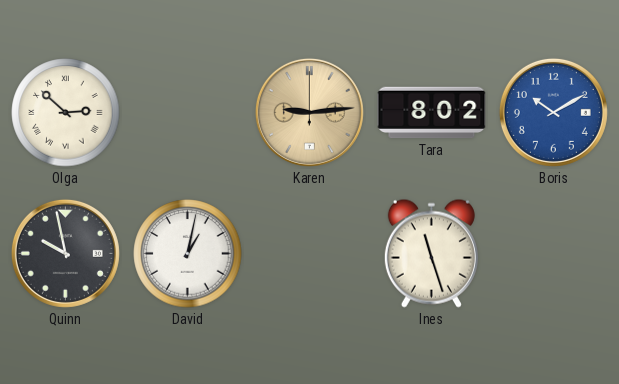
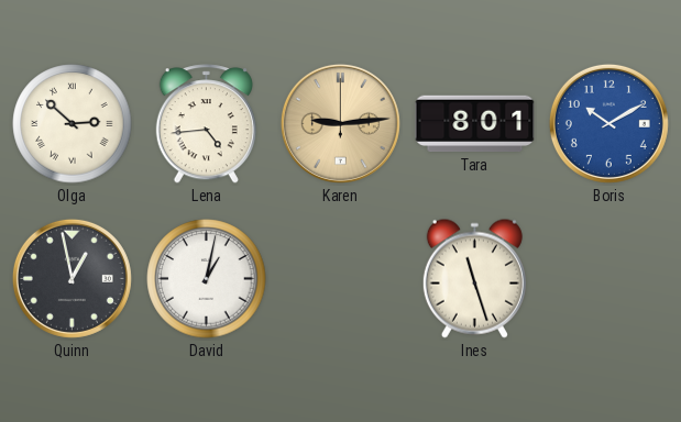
Lena: none -> 4:44 (206, 124)
Tara: 8:02 -> 8:01 (475, 124)
Quinn: 9:58 -> 12:58 (72, 278)
